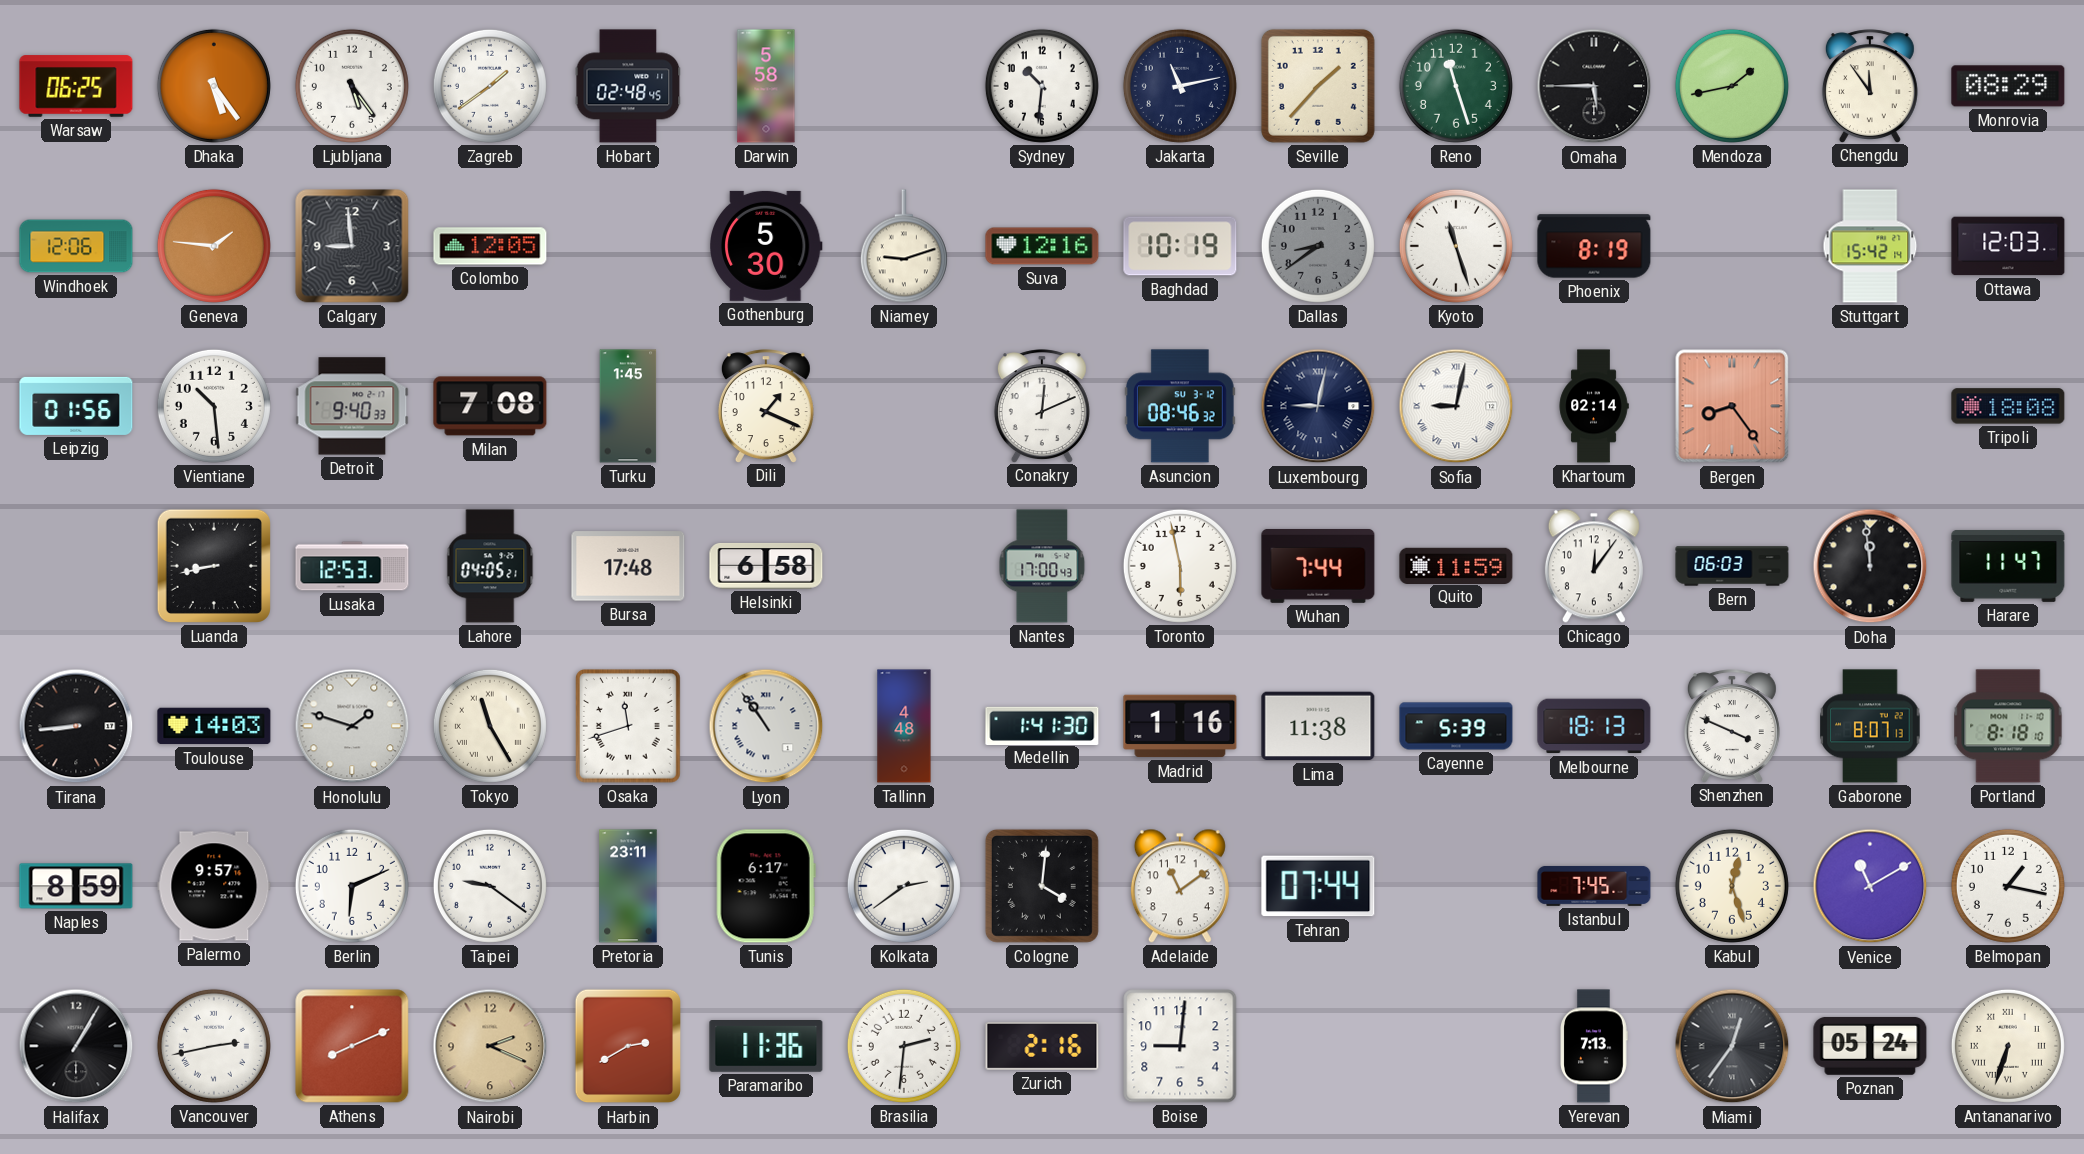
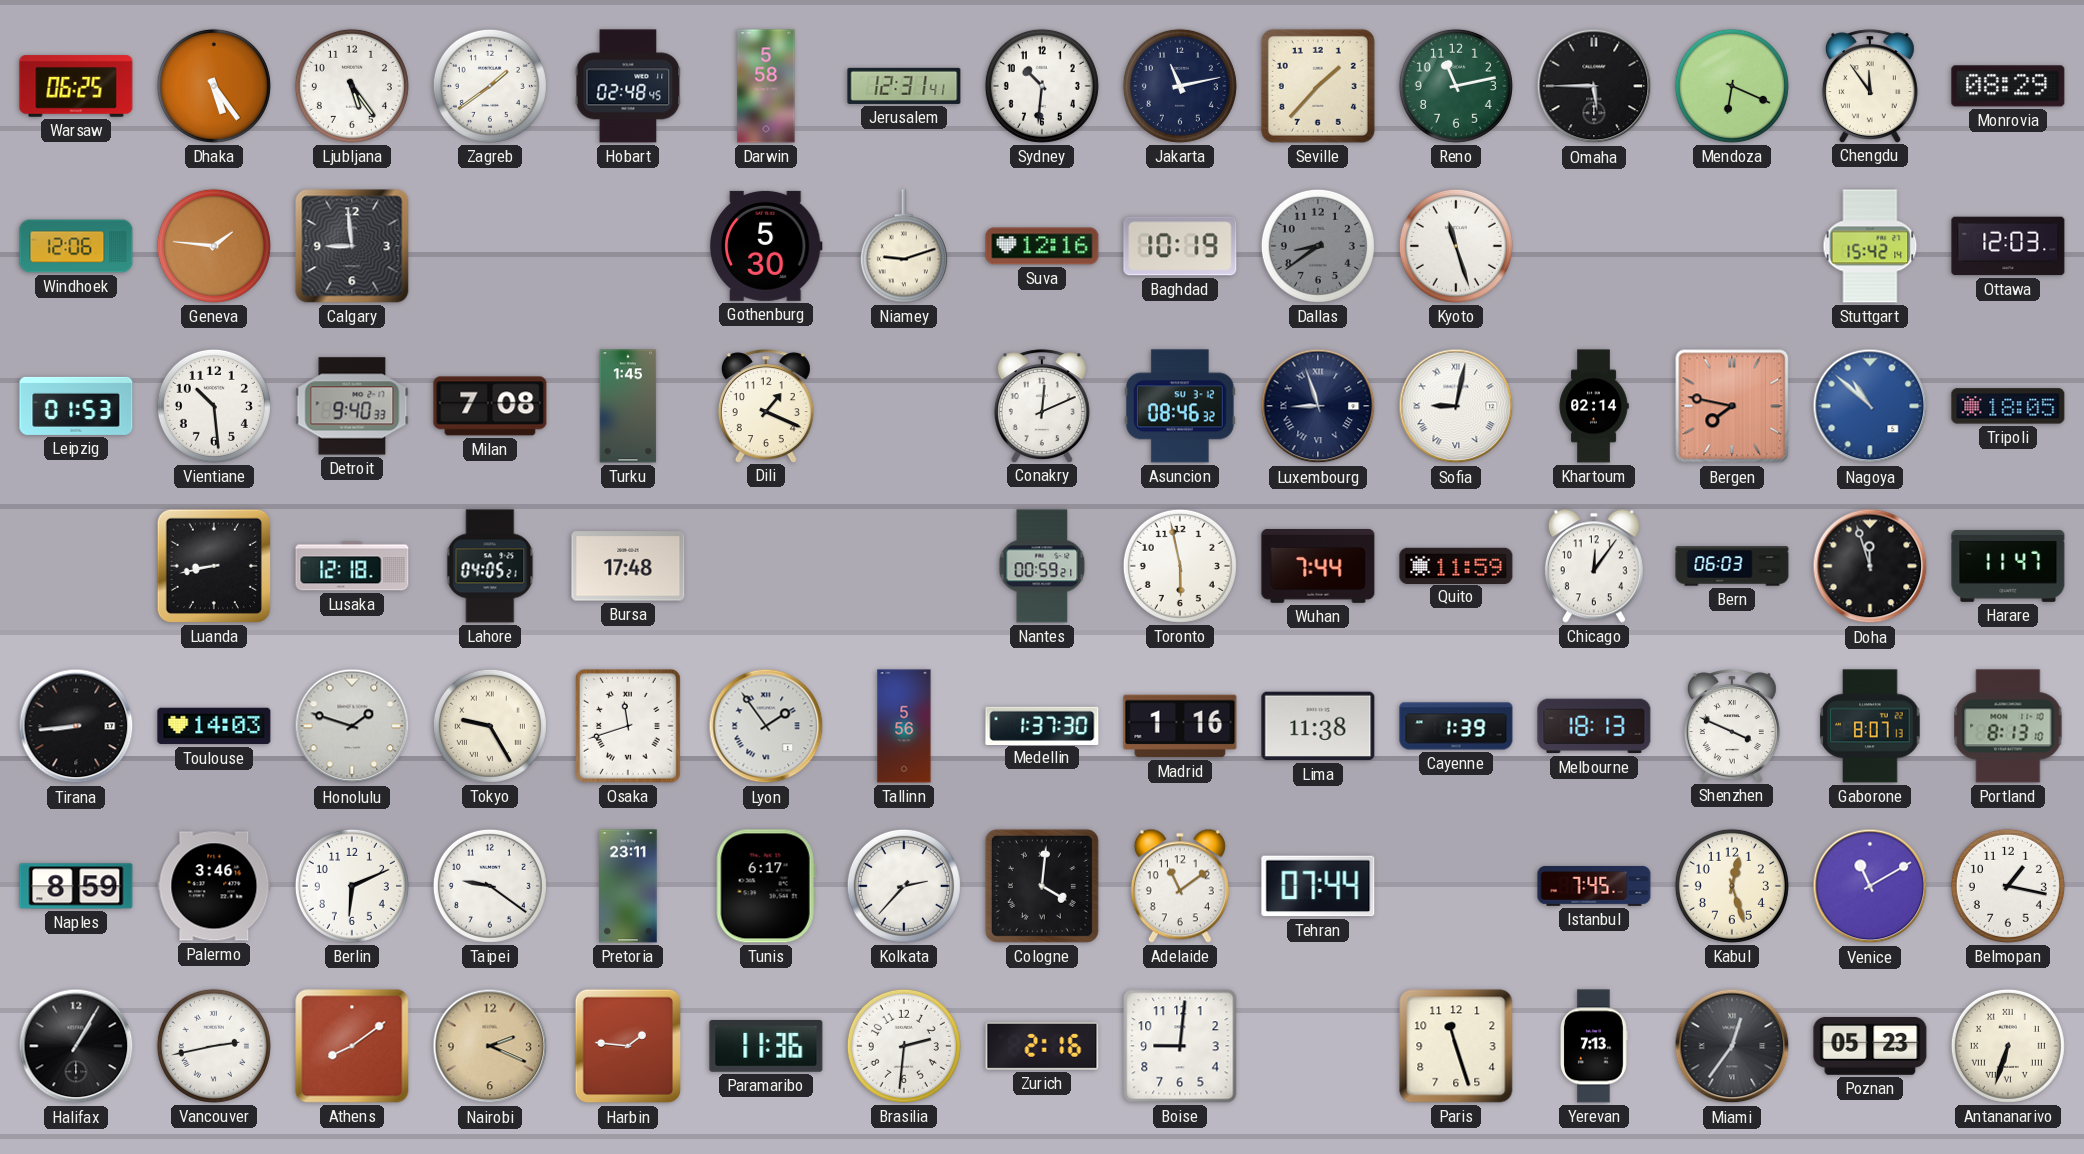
Jerusalem: none -> 12:31 (904, 86)
Reno: 11:27 -> 11:13 (1456, 86)
Mendoza: 1:43 -> 6:19 (1732, 86)
Colombo: 12:05 -> none (490, 246)
Phoenix: 8:19 -> none (1594, 246)
Leipzig: 01:56 -> 01:53 (76, 406)
Luxembourg: 9:02 -> 8:57 (1318, 406)
Bergen: 8:24 -> 7:47 (1732, 406)
Nagoya: none -> 10:52 (1870, 406)
Tripoli: 18:08 -> 18:05 (2008, 406)
Lusaka: 12:53 -> 12:18 (352, 566)
Helsinki: 6:58 -> none (766, 566)
Nantes: 17:00 -> 00:59 (1042, 566)
Doha: 11:59 -> 11:57 (1870, 566)
Tokyo: 11:25 -> 9:25 (490, 726)
Lyon: 10:54 -> 1:54 (766, 726)
Tallinn: 4:48 -> 5:56 (904, 726)
Medellin: 1:41 -> 1:37 (1042, 725)
Cayenne: 5:39 -> 1:39 (1456, 726)
Portland: 8:18 -> 8:13 (2008, 726)
Palermo: 9:57 -> 3:46 (214, 886)
Kolkata: 2:39 -> 2:37 (904, 886)
Athens: 8:11 -> 8:09 (352, 1046)
Harbin: 2:40 -> 1:46 (627, 1046)
Paris: none -> 11:27 (1456, 1046)
Poznan: 05:24 -> 05:23 (1870, 1046)
